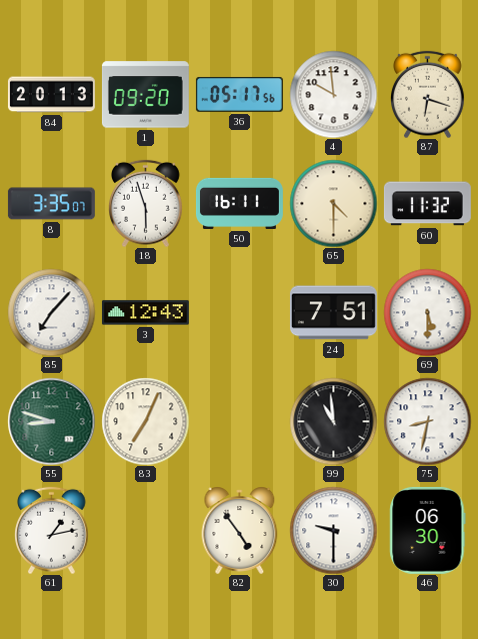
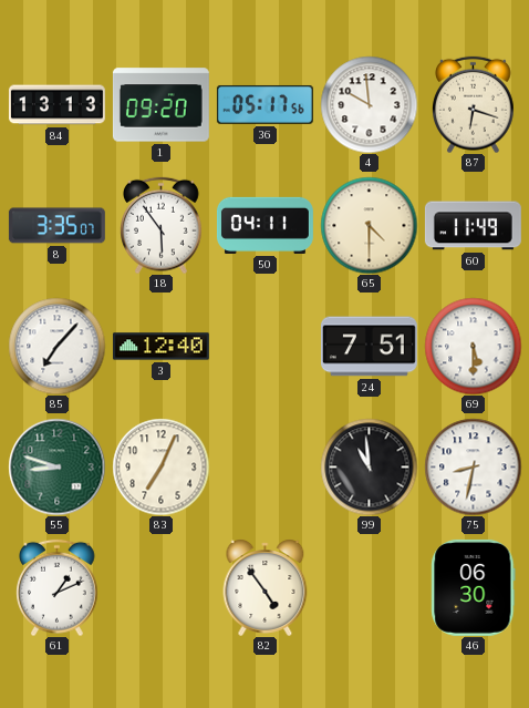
84: 20:13 -> 13:13 (56, 105)
18: 5:57 -> 5:54 (162, 225)
50: 16:11 -> 04:11 (264, 225)
60: 11:32 -> 11:49 (473, 226)
3: 12:43 -> 12:40 (160, 347)
61: 1:13 -> 1:11 (58, 587)
30: 9:30 -> none (333, 530)
